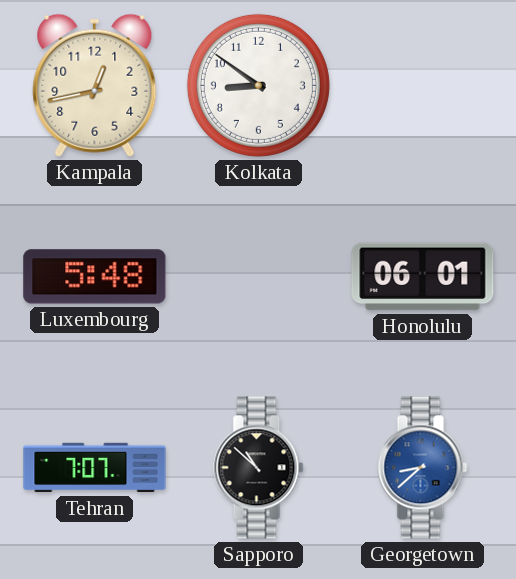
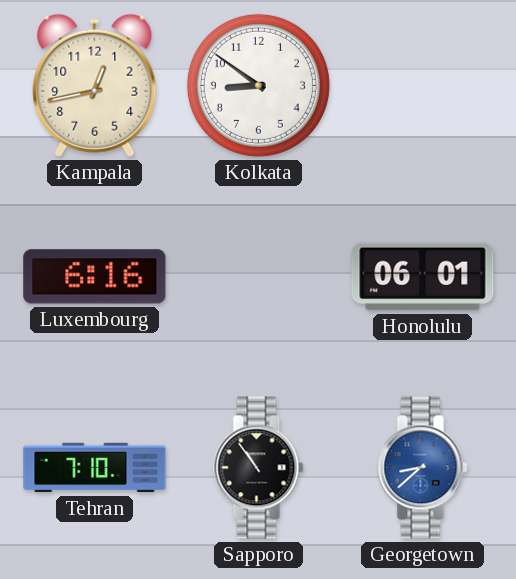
Luxembourg: 5:48 -> 6:16 (95, 277)
Tehran: 7:07 -> 7:10 (95, 468)
Sapporo: 10:52 -> 10:54 (259, 468)
